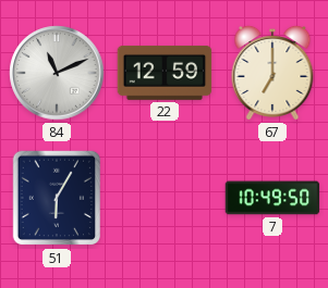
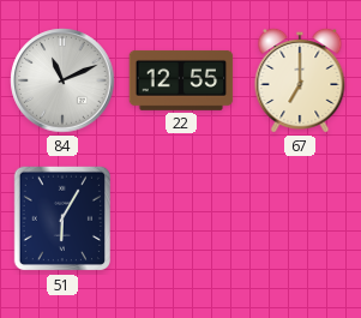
22: 12:59 -> 12:55 (181, 80)
7: 10:49 -> none (272, 198)
